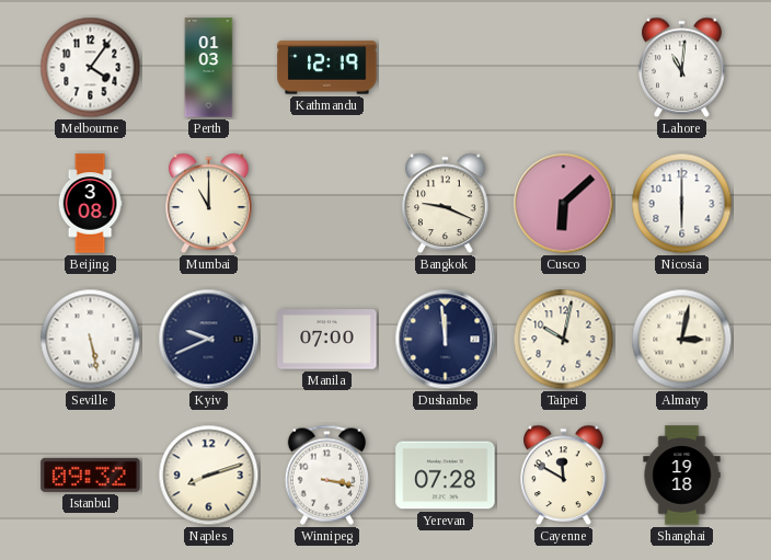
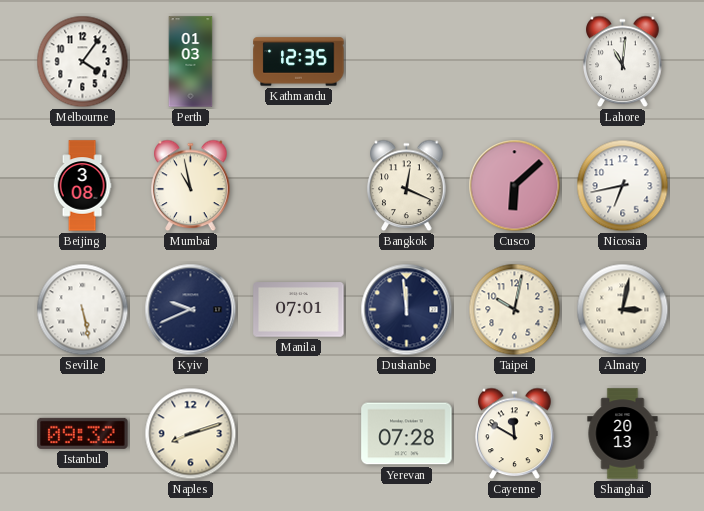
Kathmandu: 12:19 -> 12:35 (299, 62)
Mumbai: 11:00 -> 10:58 (191, 186)
Bangkok: 9:19 -> 12:19 (407, 186)
Nicosia: 6:00 -> 6:43 (623, 186)
Manila: 07:00 -> 07:01 (299, 310)
Winnipeg: 3:17 -> none (326, 475)
Shanghai: 19:18 -> 20:13 (623, 434)
